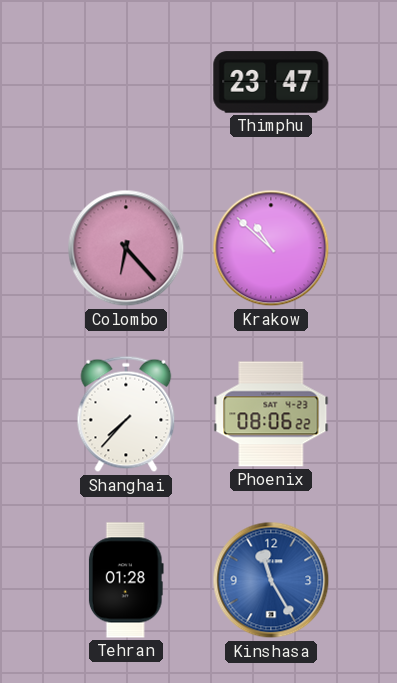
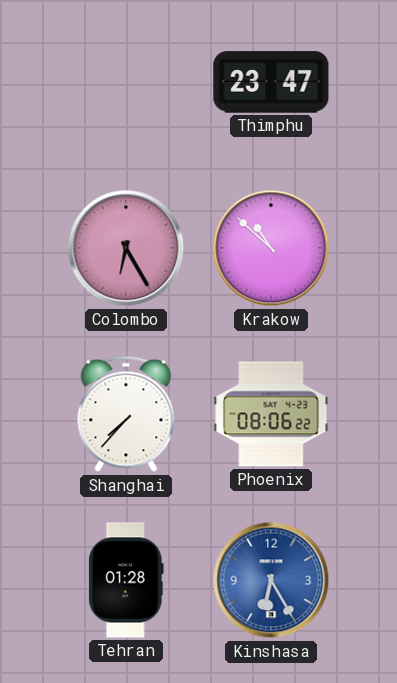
Colombo: 6:23 -> 6:25 (126, 248)
Kinshasa: 11:25 -> 6:25 (271, 580)
